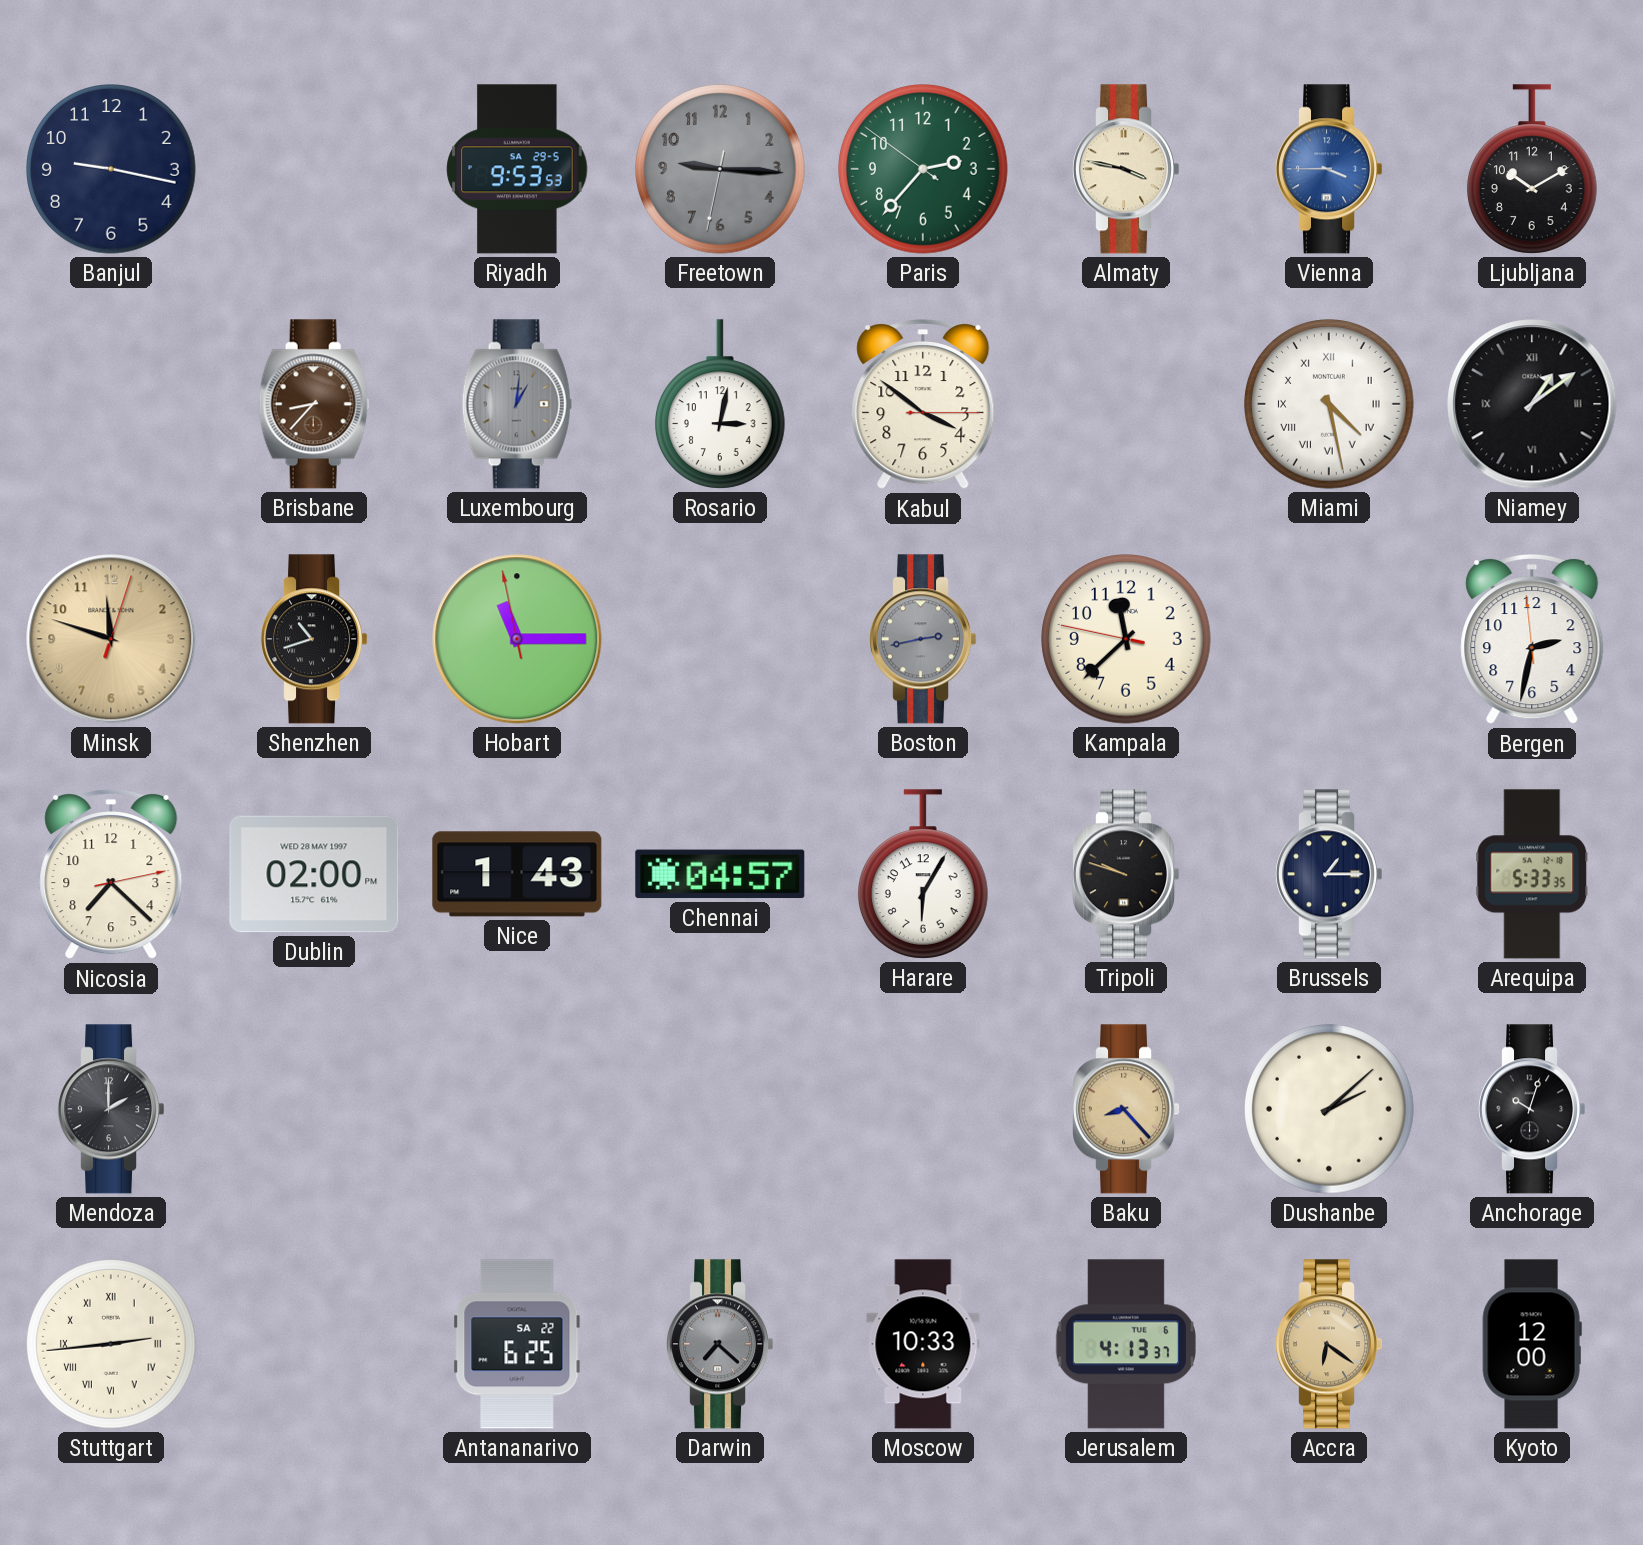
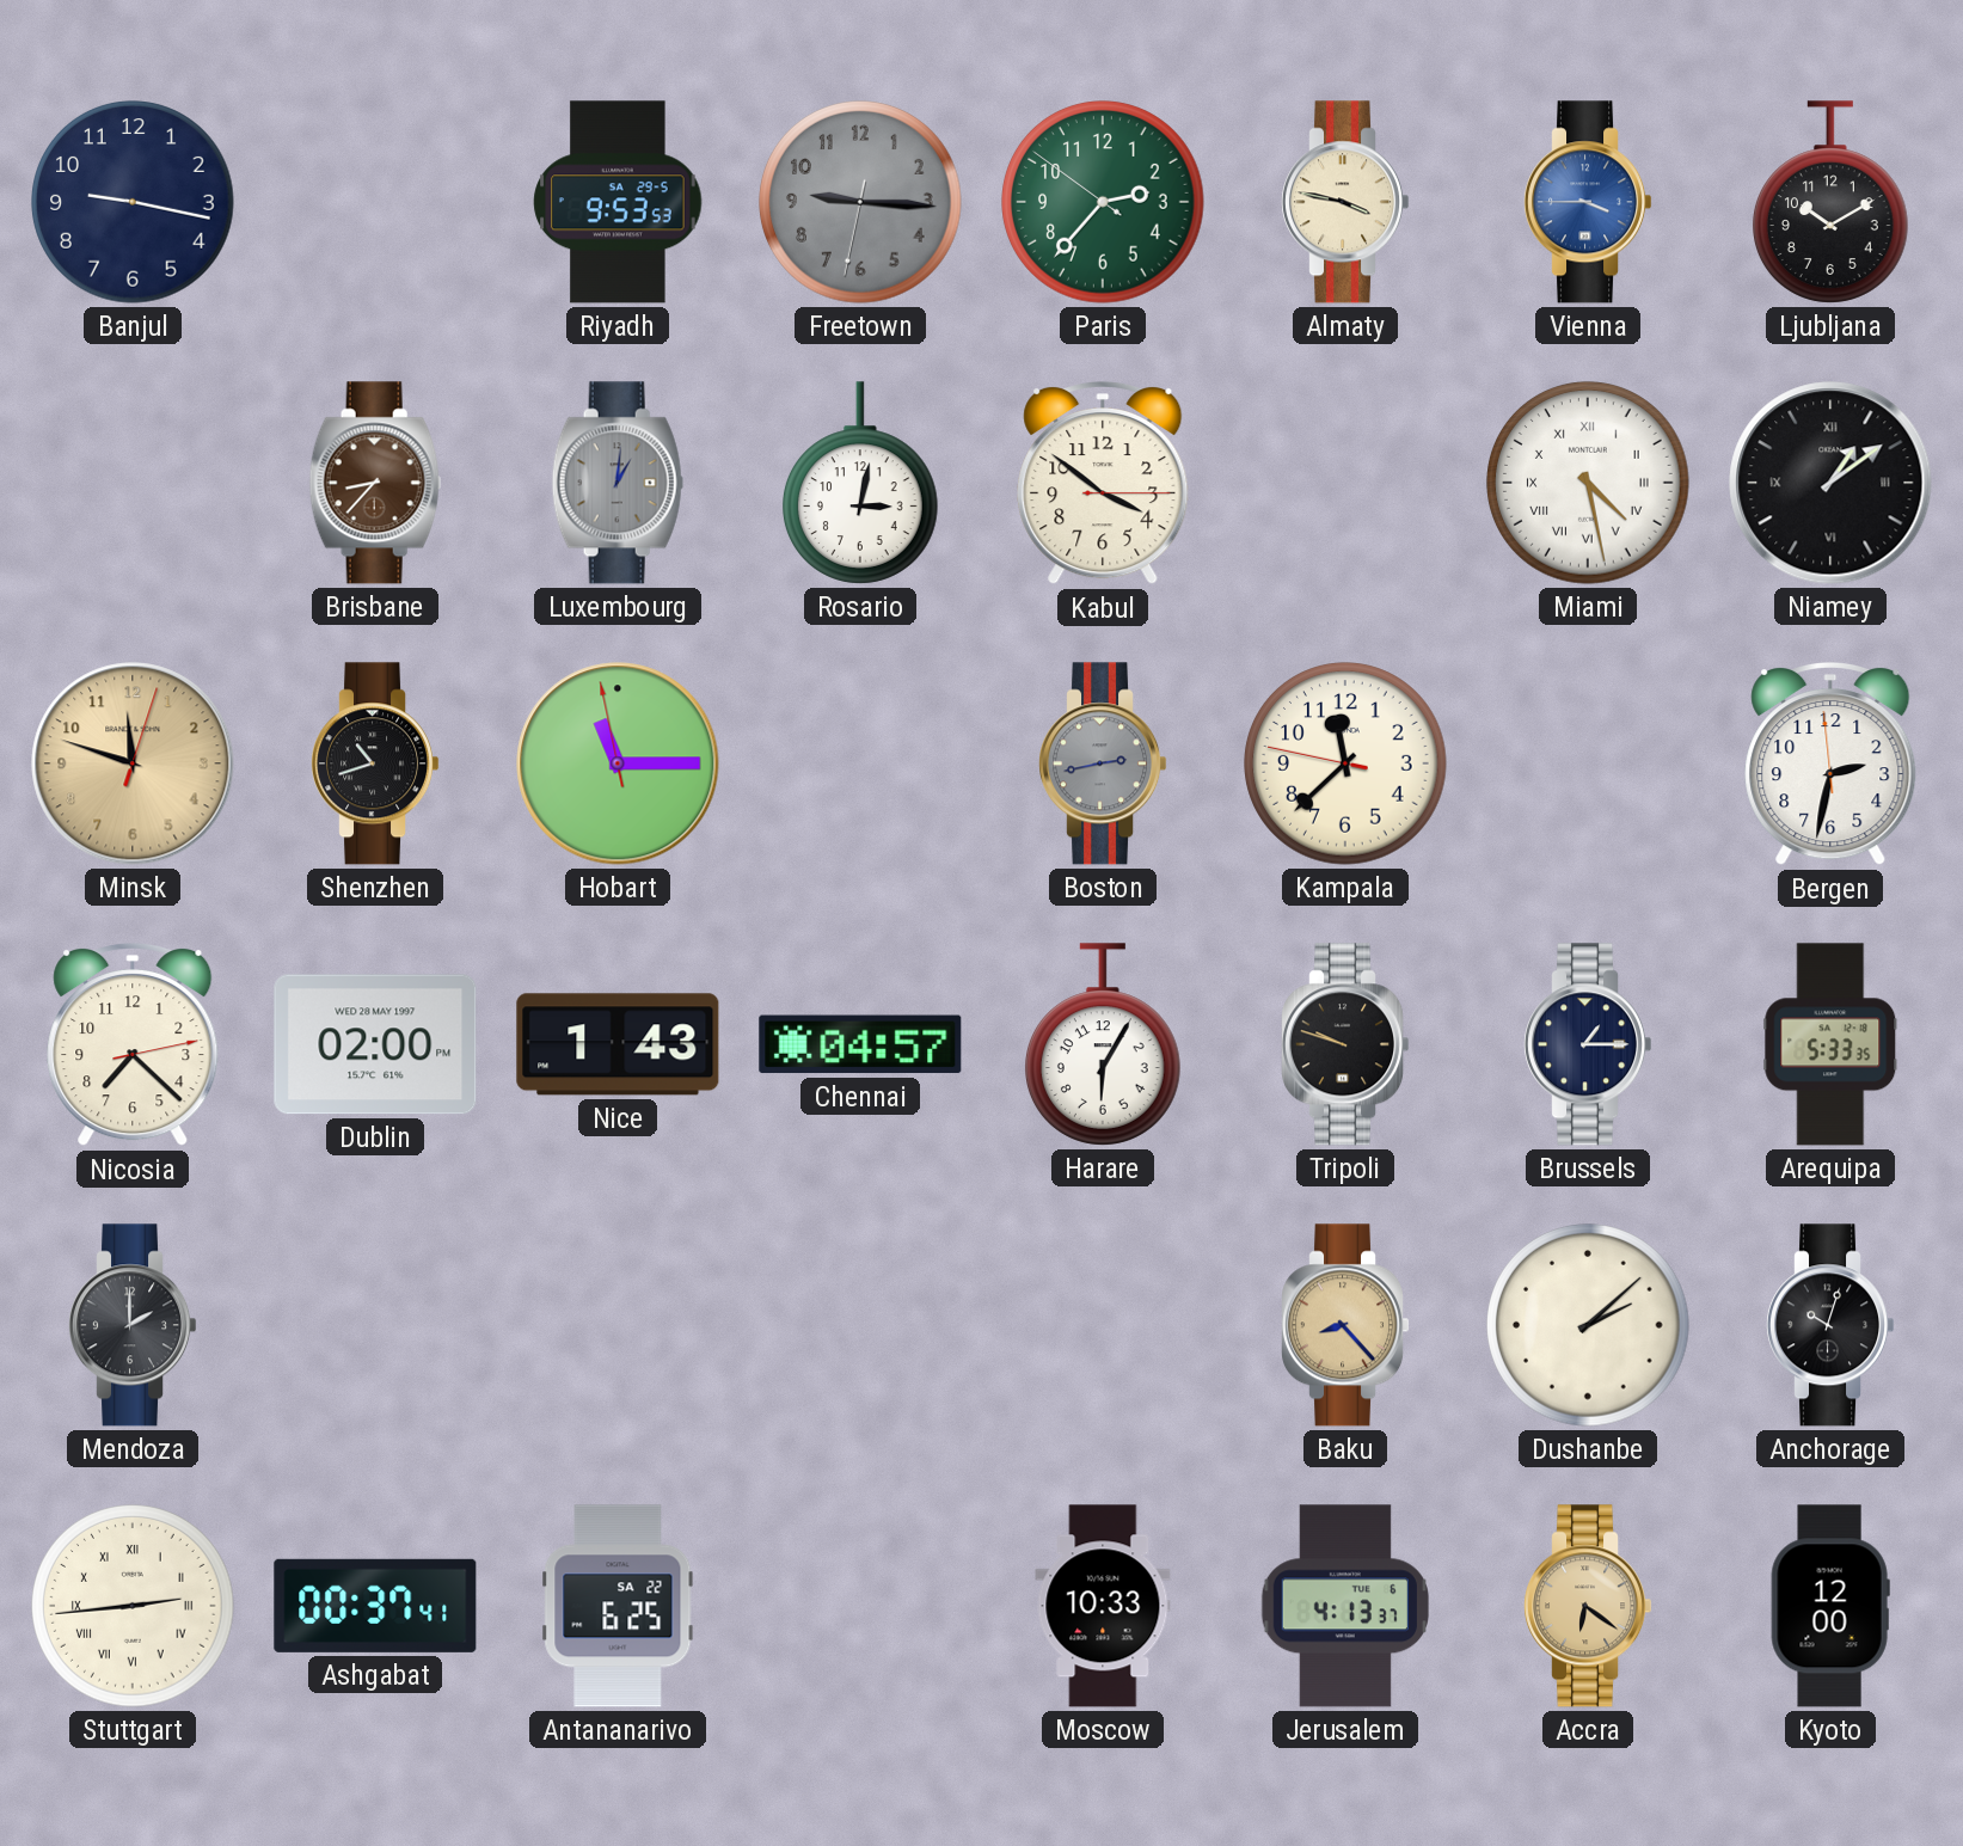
Ashgabat: none -> 00:37 (375, 1606)
Darwin: 7:22 -> none (721, 1344)
